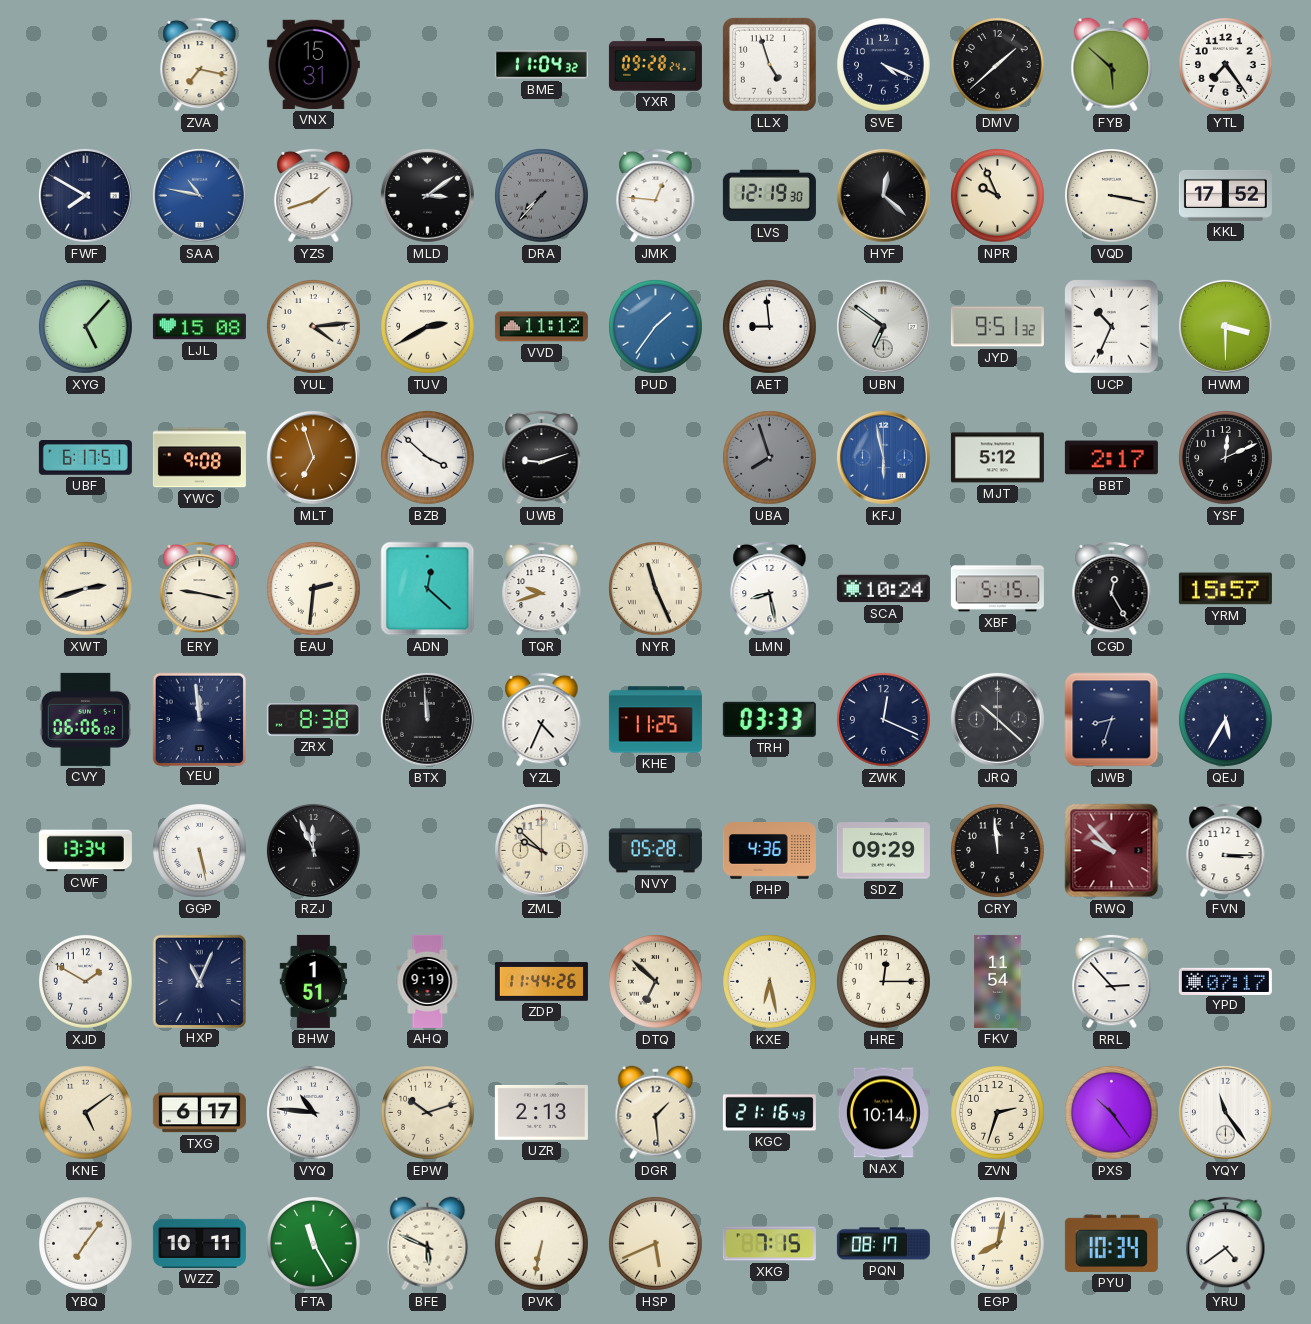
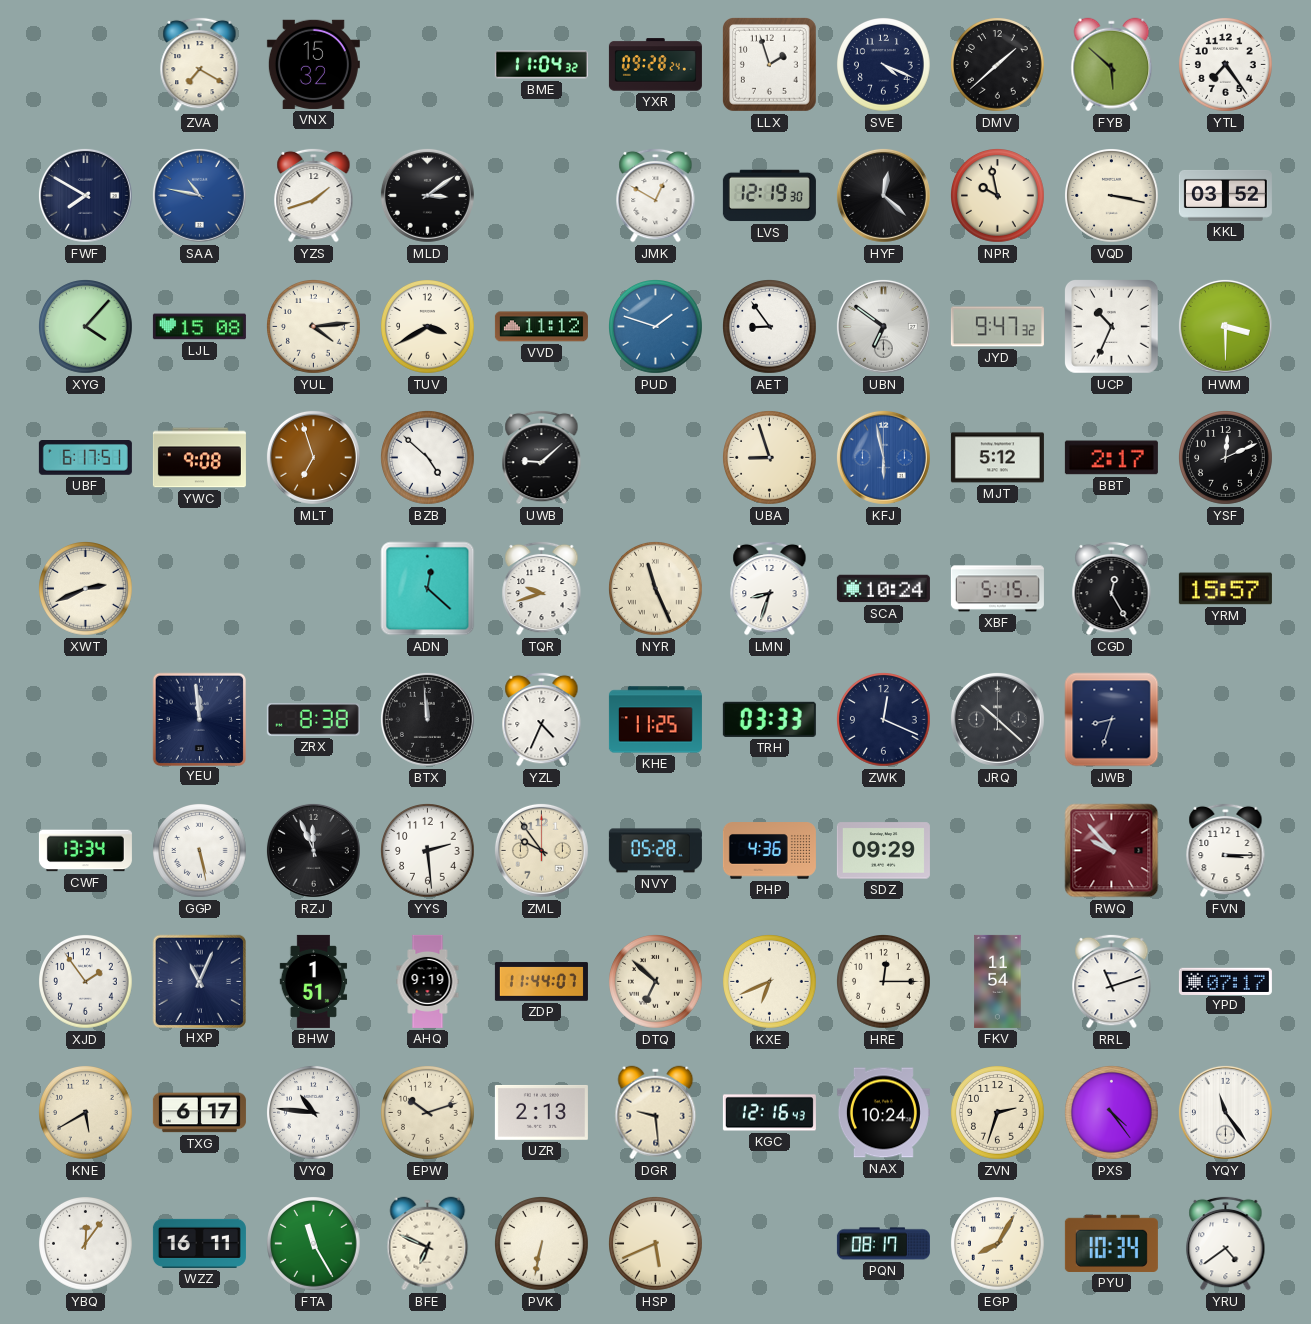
ZVA: 7:17 -> 7:20 (200, 64)
VNX: 15:31 -> 15:32 (313, 64)
LLX: 4:57 -> 1:57 (770, 65)
DRA: 7:37 -> none (542, 196)
JMK: 12:46 -> 12:50 (656, 195)
NPR: 9:56 -> 9:58 (998, 196)
KKL: 17:52 -> 03:52 (1225, 195)
XYG: 5:07 -> 4:07 (86, 327)
TUV: 2:40 -> 3:40 (428, 327)
PUD: 1:36 -> 1:48 (656, 327)
AET: 8:59 -> 8:54 (770, 327)
JYD: 9:51 -> 9:47 (997, 327)
BZB: 3:52 -> 4:52 (428, 458)
UWB: 9:12 -> 9:08 (542, 457)
UBA: 7:57 -> 8:57 (770, 458)
UBA dial: grey -> cream (770, 458)
XWT: 2:42 -> 2:41 (86, 589)
ERY: 9:17 -> none (200, 588)
EAU: 2:31 -> none (314, 589)
LMN: 8:28 -> 8:33 (770, 588)
CVY: 06:06 -> none (85, 719)
QEJ: 5:35 -> none (1226, 720)
YYS: none -> 2:29 (428, 851)
ZML: 9:52 -> 9:54 (541, 850)
CRY: 11:59 -> none (998, 851)
XJD: 1:50 -> 1:54 (86, 982)
ZDP: 11:44:26 -> 11:44:07 (541, 982)
KXE: 6:28 -> 6:41 (770, 982)
RRL: 2:53 -> 11:12 (1112, 981)
KNE: 5:09 -> 5:40 (86, 1113)
DGR: 1:29 -> 9:29 (656, 1113)
KGC: 21:16 -> 12:16 (769, 1113)
NAX: 10:14 -> 10:24 (883, 1113)
PXS: 10:24 -> 4:24 (1112, 1113)
YBQ: 7:06 -> 12:06 (86, 1244)
WZZ: 10:11 -> 16:11 (199, 1243)
BFE: 5:49 -> 6:49 (428, 1244)
XKG: 7:15 -> none (769, 1244)
EGP: 8:02 -> 8:05 (998, 1244)
